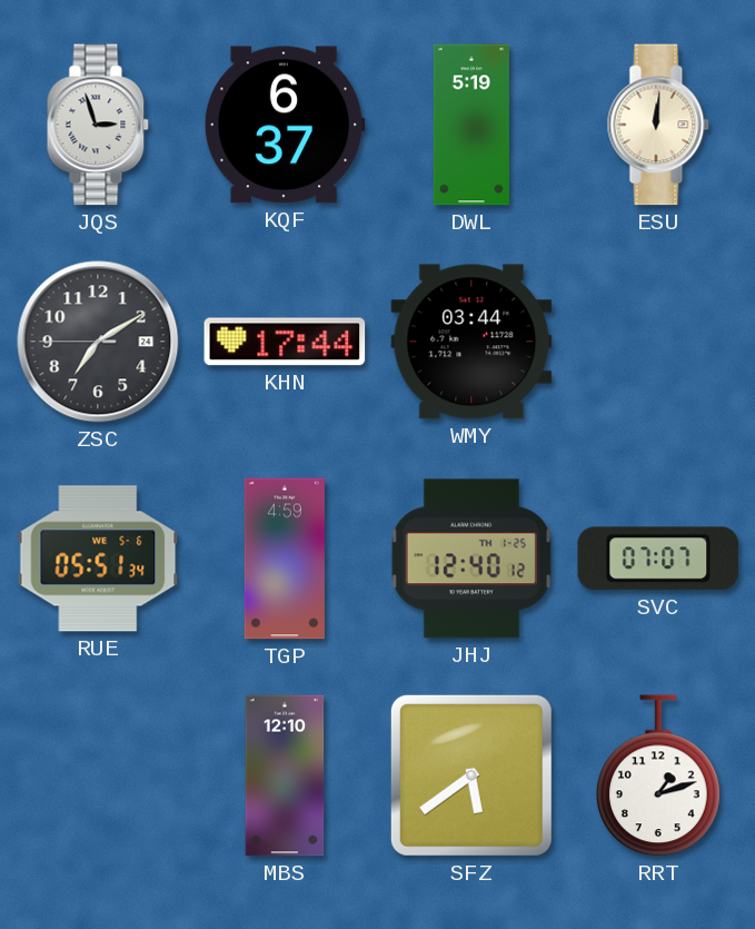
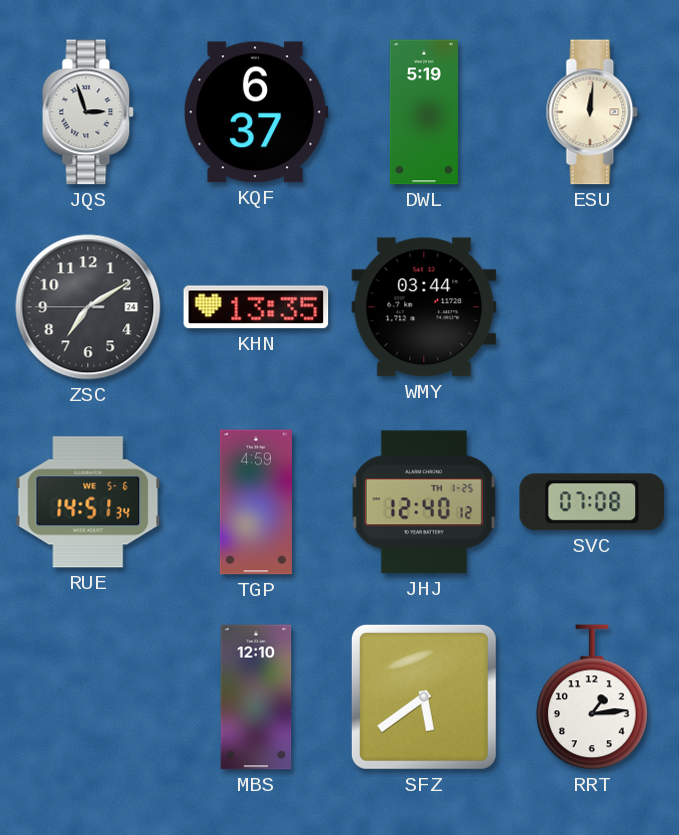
KHN: 17:44 -> 13:35 (256, 307)
RUE: 05:51 -> 14:51 (88, 502)
SVC: 07:07 -> 07:08 (592, 502)
RRT: 1:12 -> 1:14 (593, 697)
